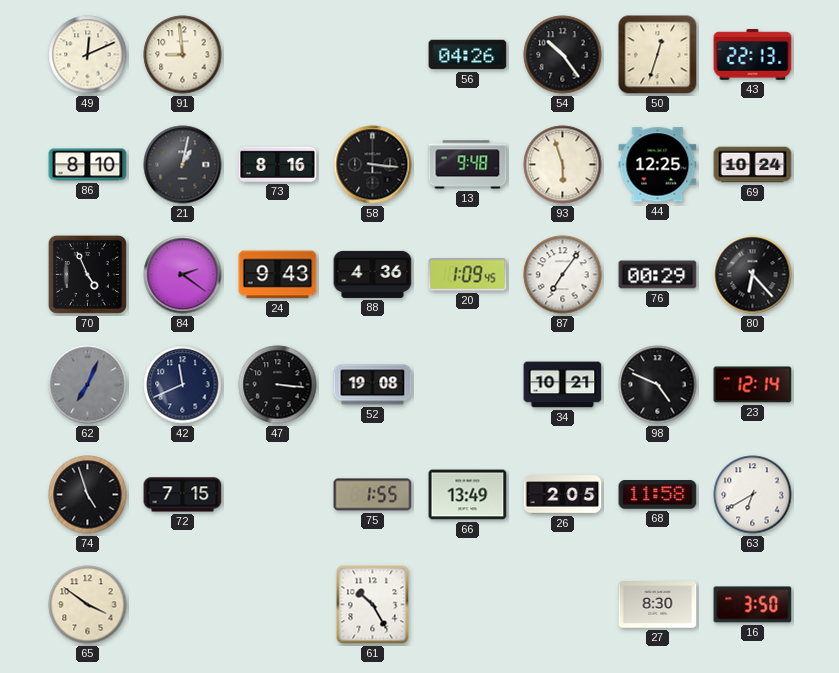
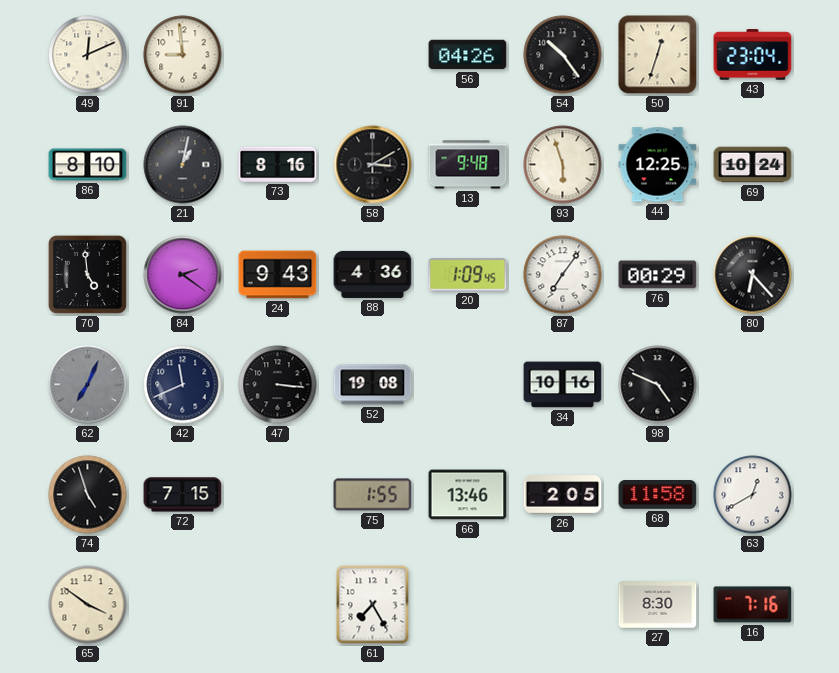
43: 22:13 -> 23:04 (753, 55)
58: 3:16 -> 3:10 (373, 165)
70: 4:56 -> 4:59 (87, 274)
34: 10:21 -> 10:16 (563, 385)
23: 12:14 -> none (753, 385)
66: 13:49 -> 13:46 (468, 495)
63: 6:40 -> 12:40 (753, 495)
61: 10:25 -> 7:25 (373, 605)
16: 3:50 -> 7:16 (753, 605)
